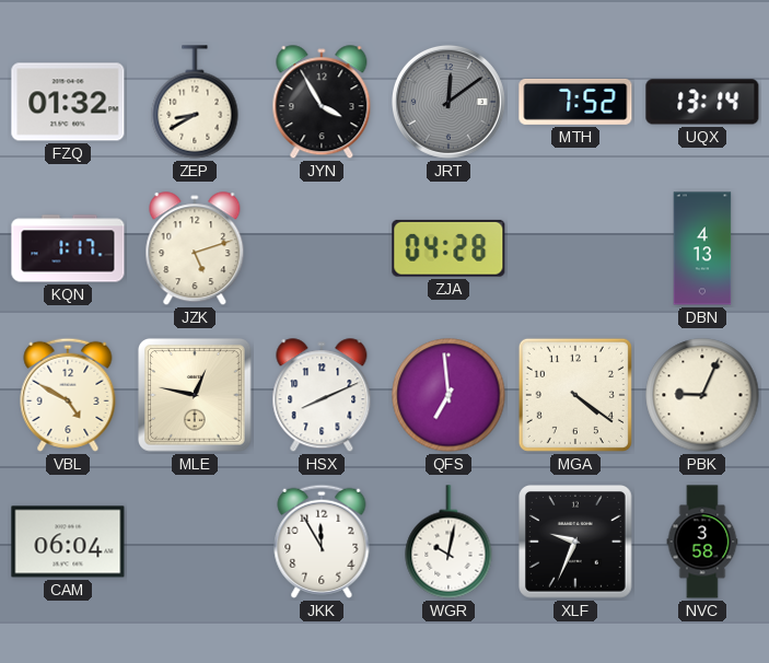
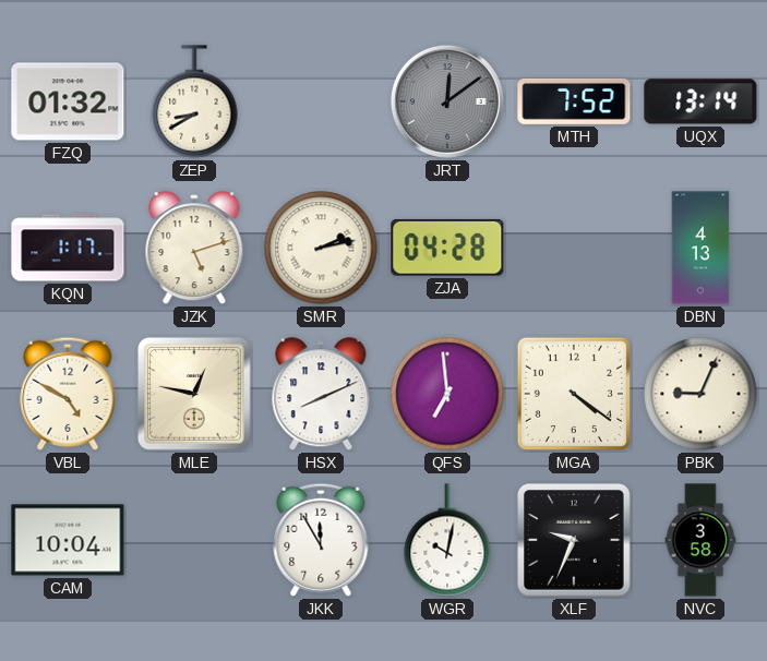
JYN: 3:55 -> none (322, 103)
SMR: none -> 2:13 (321, 248)
CAM: 06:04 -> 10:04 (68, 540)
